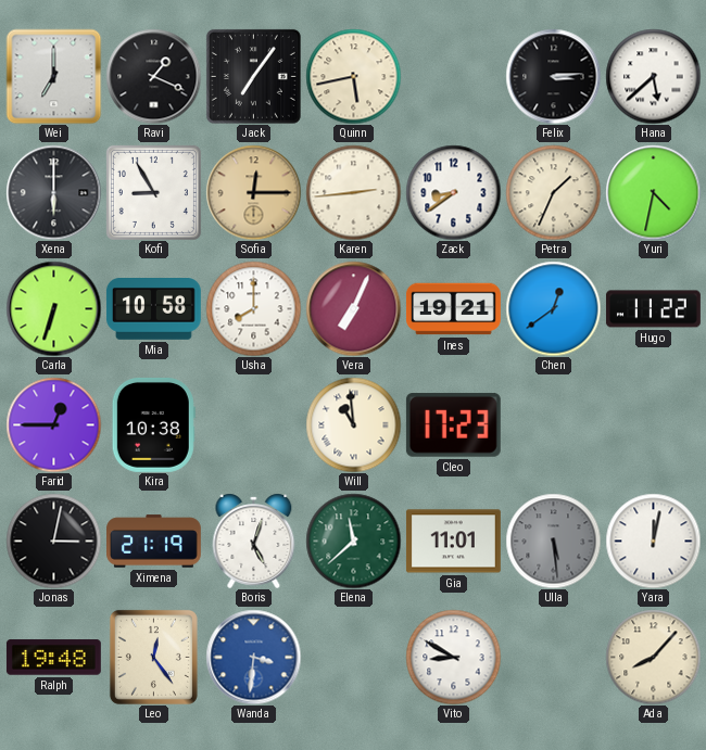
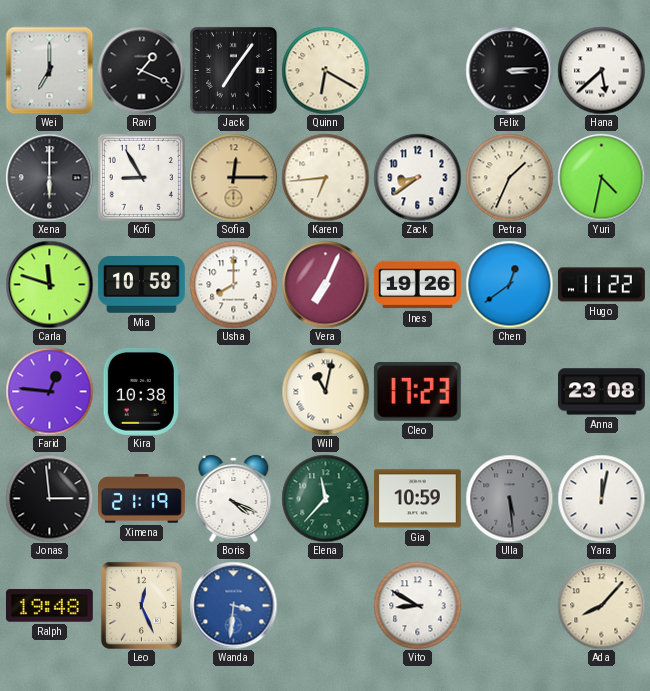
Quinn: 5:43 -> 6:20 (325, 70)
Karen: 2:44 -> 6:44 (325, 177)
Carla: 6:33 -> 11:48 (49, 284)
Ines: 19:21 -> 19:26 (418, 285)
Farid: 12:45 -> 12:46 (49, 391)
Will: 10:59 -> 11:02 (325, 391)
Anna: none -> 23:08 (602, 392)
Jonas: 3:02 -> 2:59 (49, 498)
Boris: 5:03 -> 4:19 (234, 498)
Elena: 11:38 -> 11:37 (325, 498)
Gia: 11:01 -> 10:59 (417, 499)
Leo: 12:24 -> 12:26 (141, 605)
